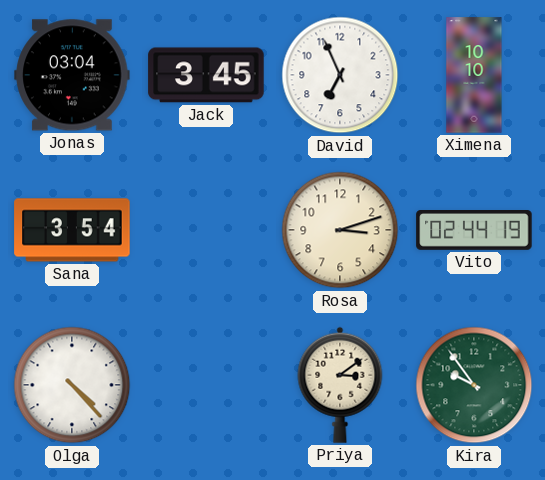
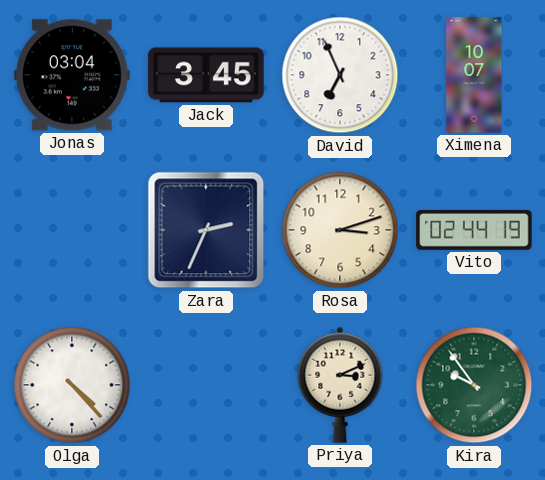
Ximena: 10:10 -> 10:07 (474, 75)
Sana: 3:54 -> none (72, 230)
Zara: none -> 2:34 (206, 230)
Priya: 3:09 -> 3:11 (340, 385)
